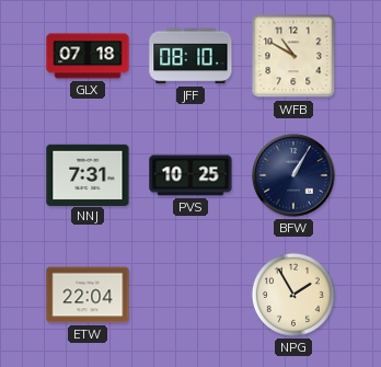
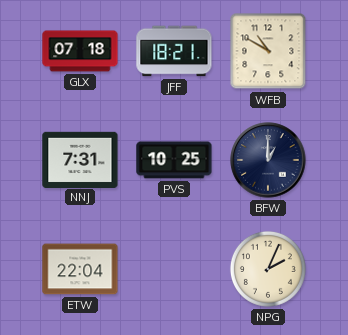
JFF: 08:10 -> 18:21 (174, 51)
BFW: 1:05 -> 1:00 (268, 160)
NPG: 1:55 -> 2:04 (268, 269)
